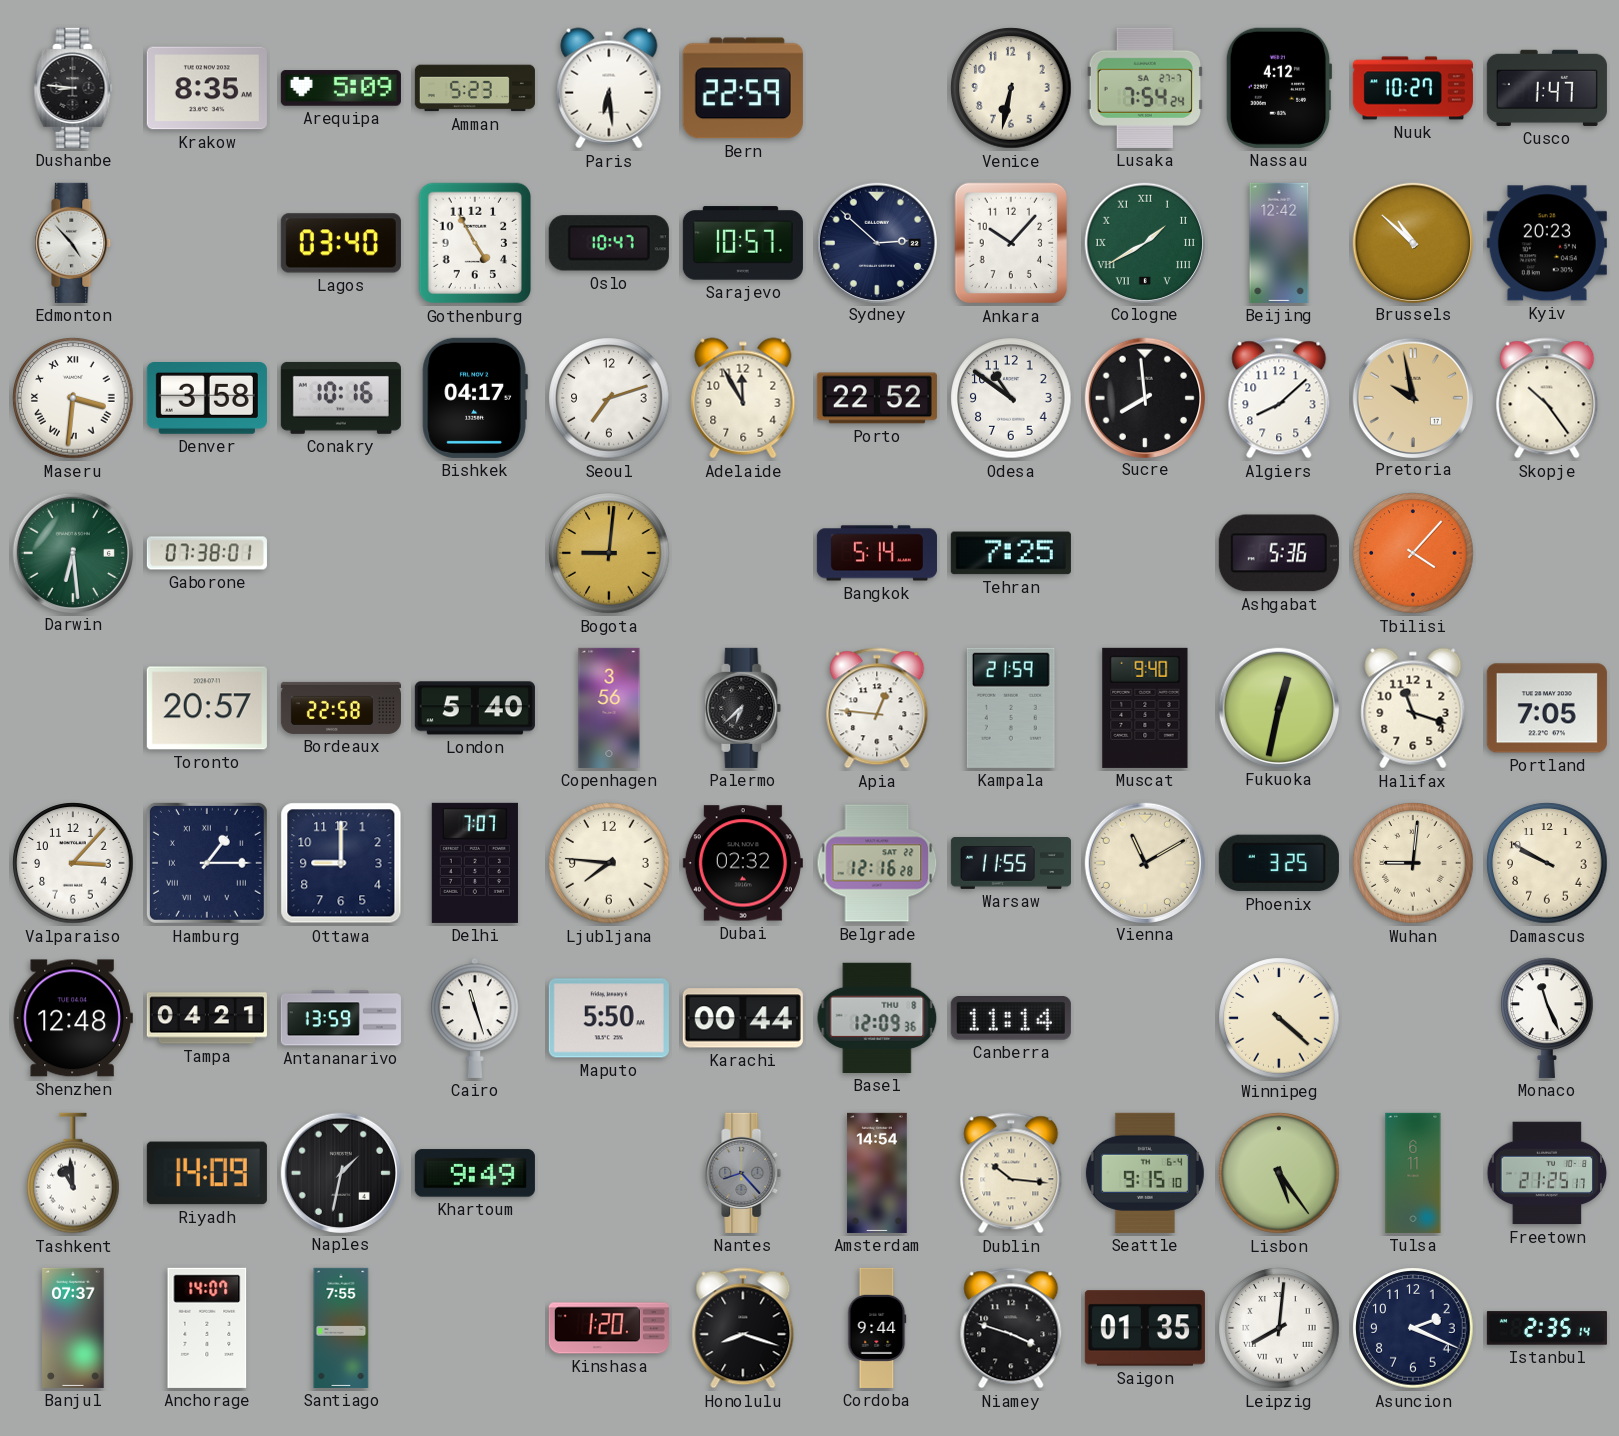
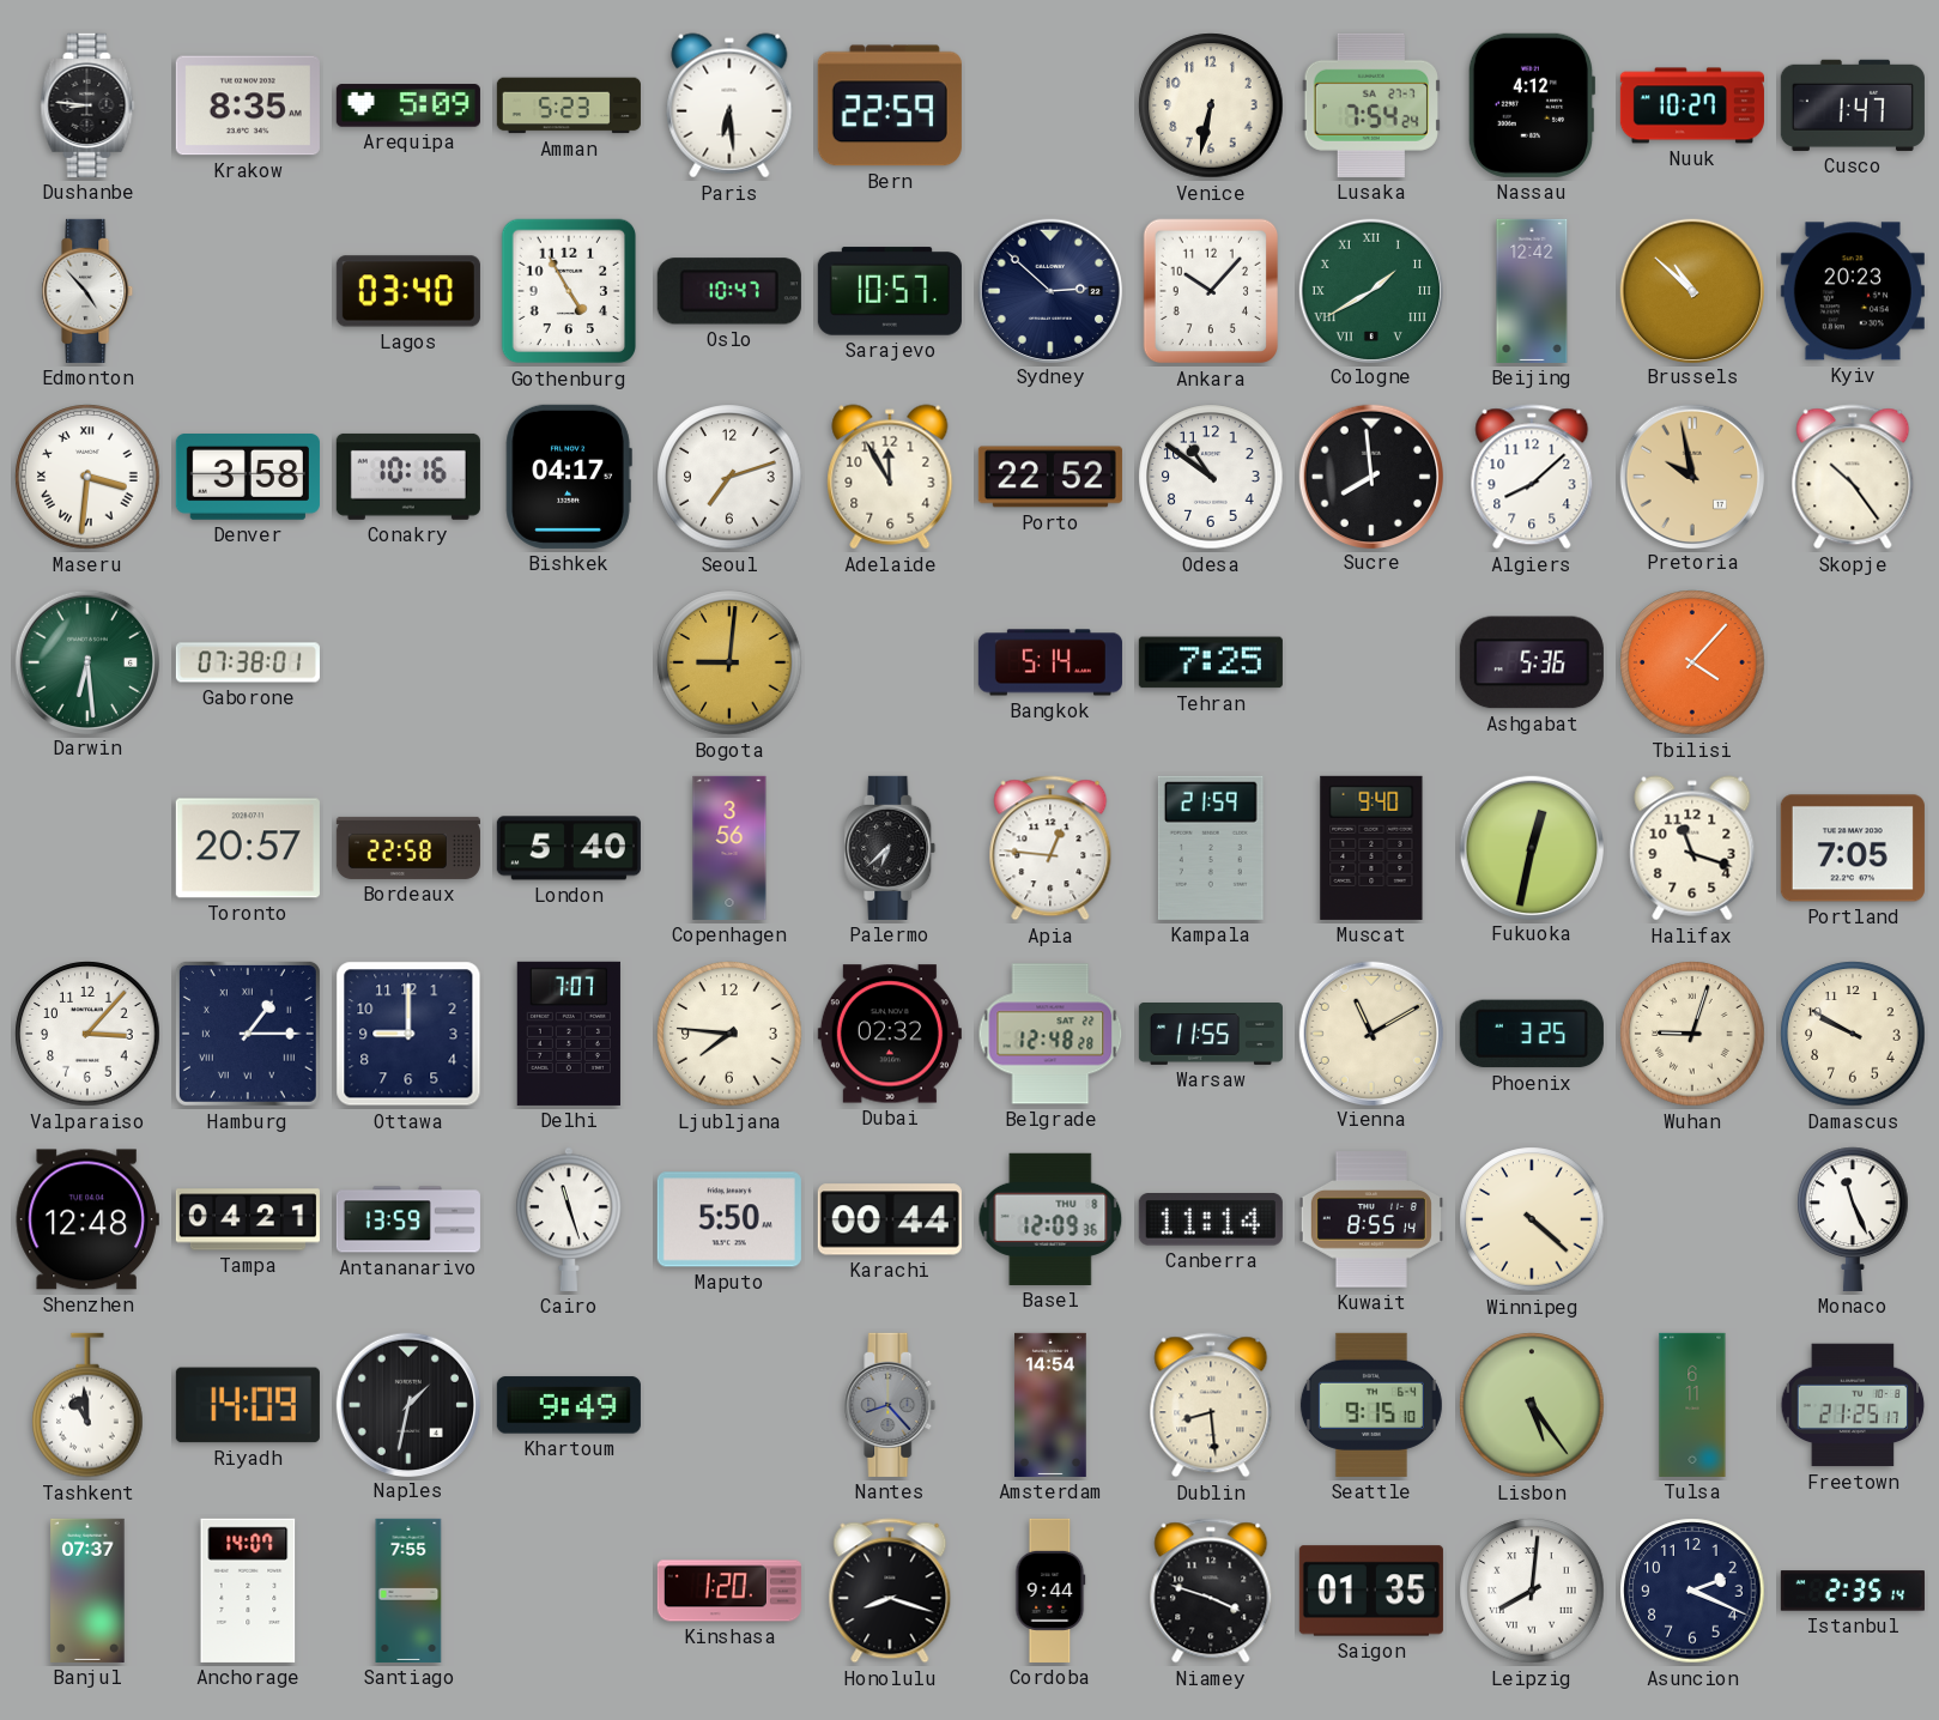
Belgrade: 12:16 -> 12:48 (1050, 1034)
Wuhan: 9:01 -> 9:03 (1692, 1034)
Kuwait: none -> 8:55 (1371, 1219)
Dublin: 10:16 -> 8:29 (1211, 1405)
